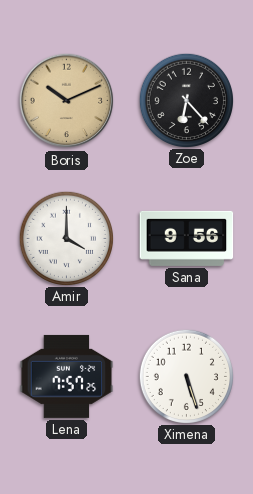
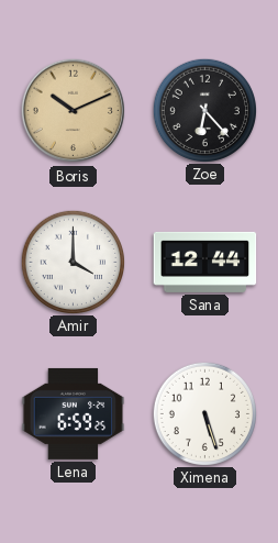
Sana: 9:56 -> 12:44 (205, 262)
Lena: 7:57 -> 6:59 (74, 413)
